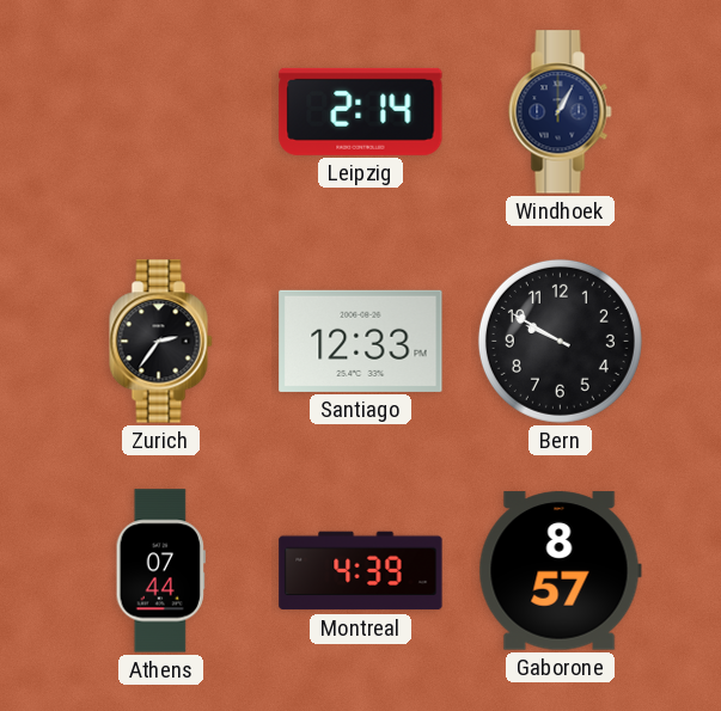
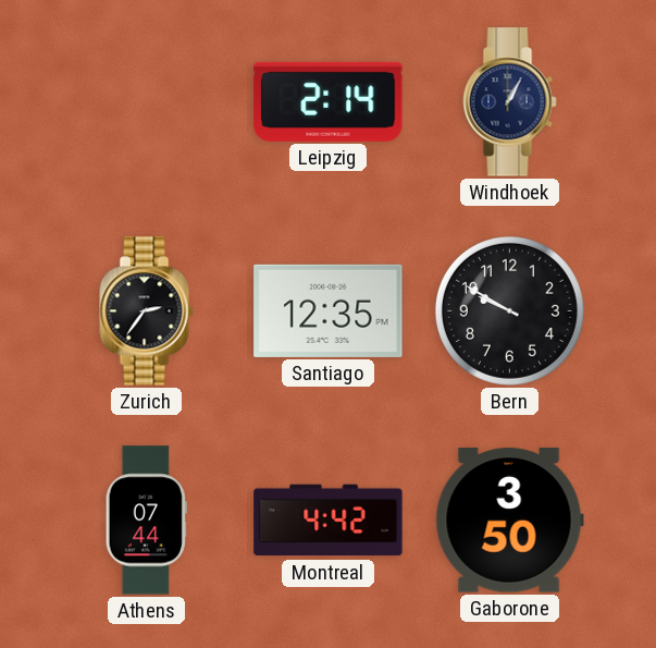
Santiago: 12:33 -> 12:35 (329, 310)
Montreal: 4:39 -> 4:42 (329, 521)
Gaborone: 8:57 -> 3:50 (509, 521)
